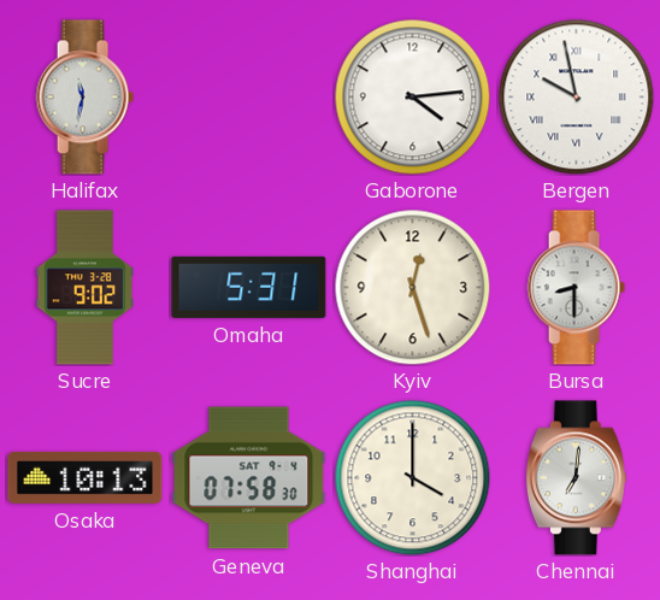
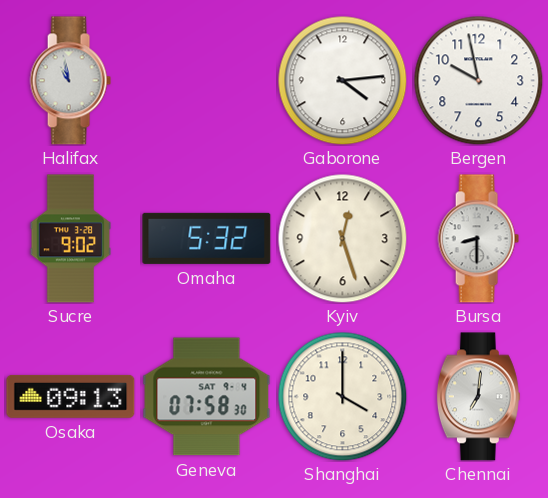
Halifax: 11:32 -> 10:58 (70, 81)
Bergen numerals: Roman -> Arabic (478, 80)
Omaha: 5:31 -> 5:32 (207, 238)
Osaka: 10:13 -> 09:13 (71, 396)
